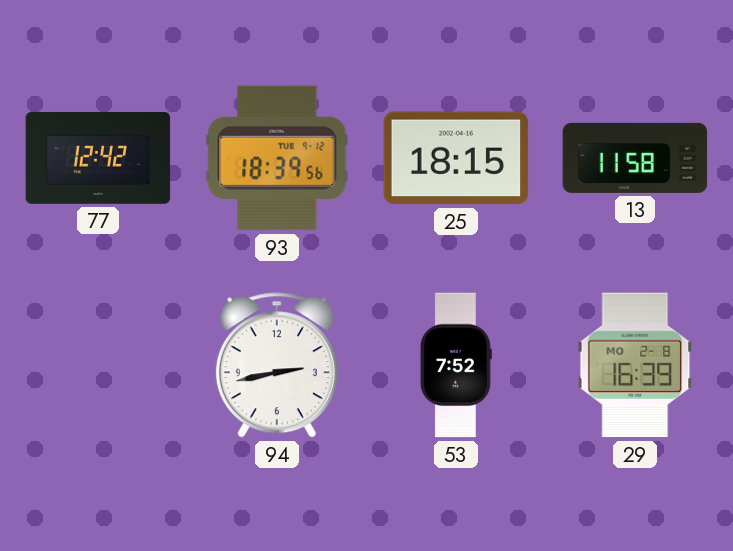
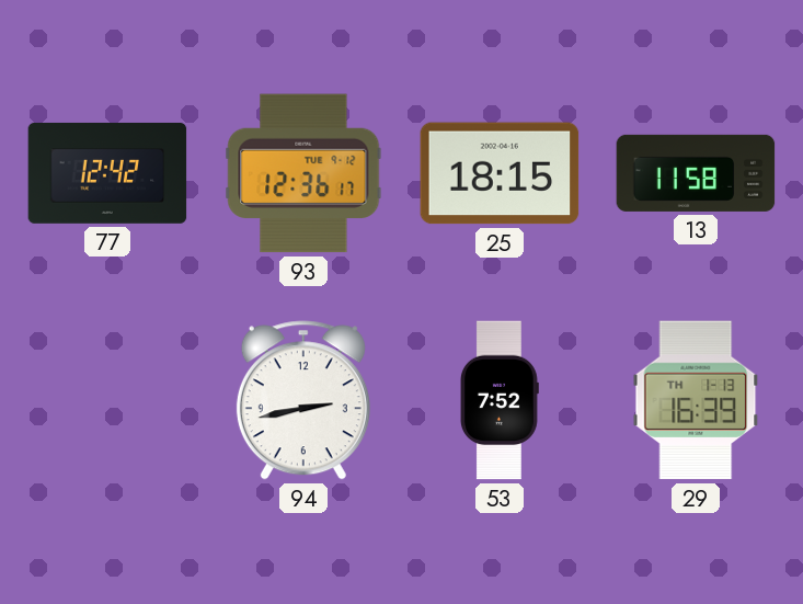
93: 18:39 -> 12:36 (303, 173)
29 date: MO 2-8 -> TH 1-13 (696, 400)
